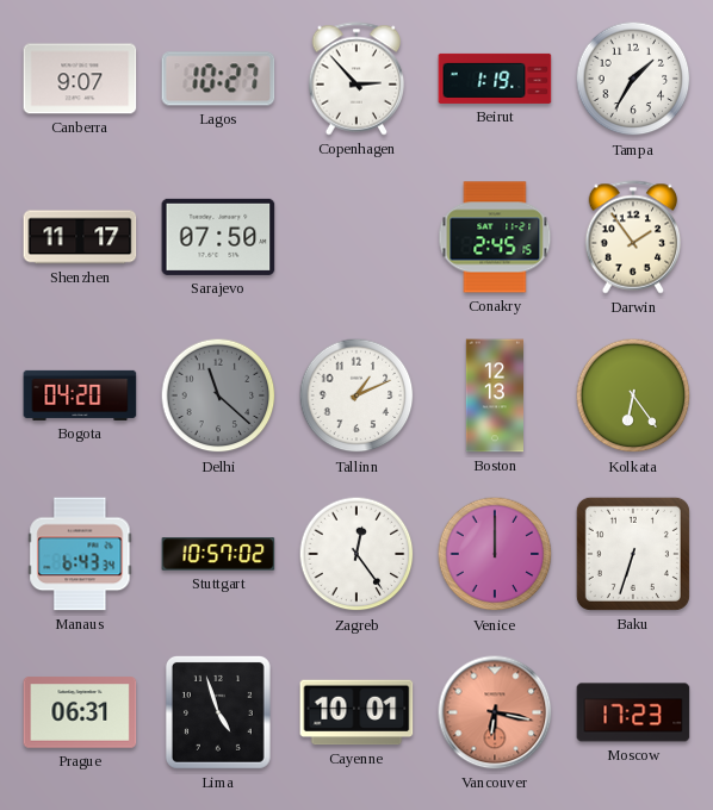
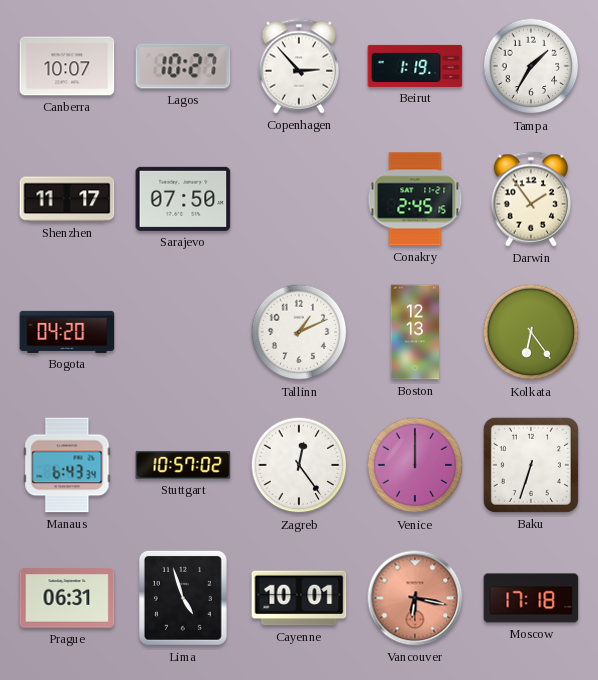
Canberra: 9:07 -> 10:07 (67, 66)
Delhi: 11:22 -> none (218, 395)
Moscow: 17:23 -> 17:18 (531, 598)
